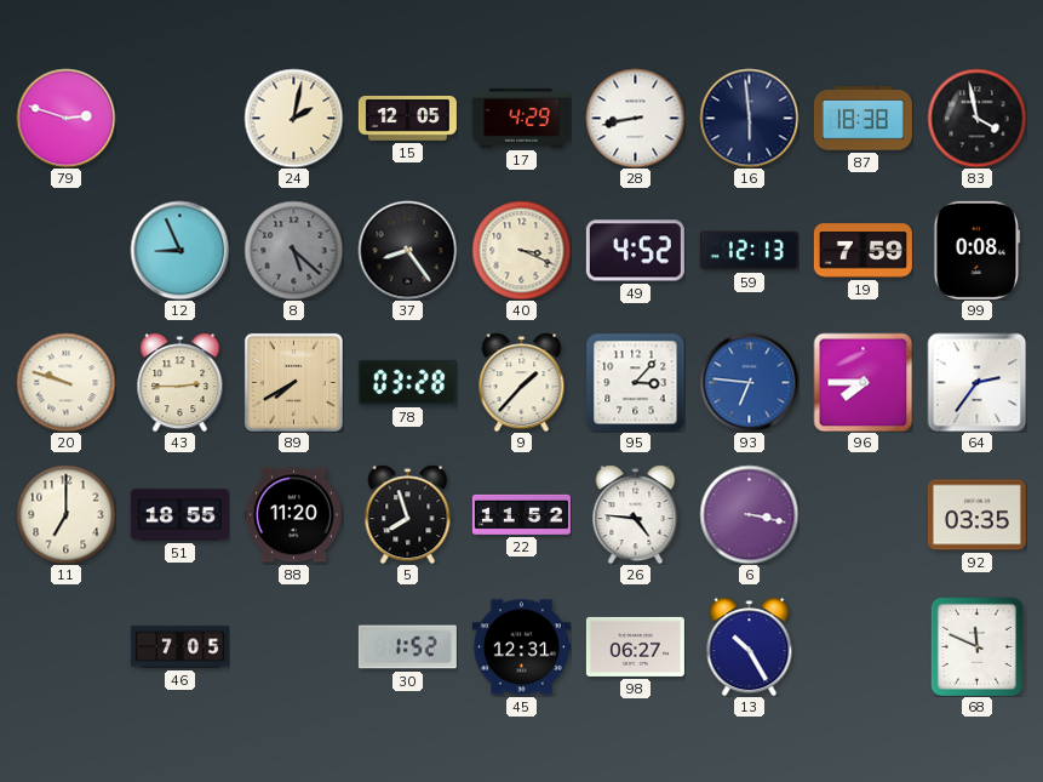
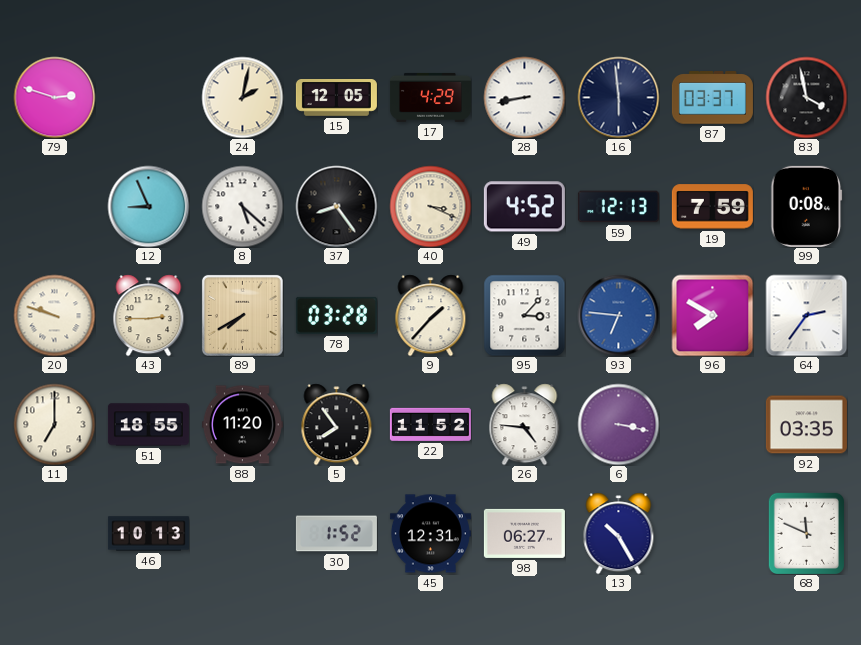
87: 18:38 -> 03:37 (712, 98)
8 dial: grey -> white (242, 206)
96: 7:45 -> 7:50 (712, 315)
5: 7:57 -> 7:54 (337, 424)
46: 7:05 -> 10:13 (148, 534)
